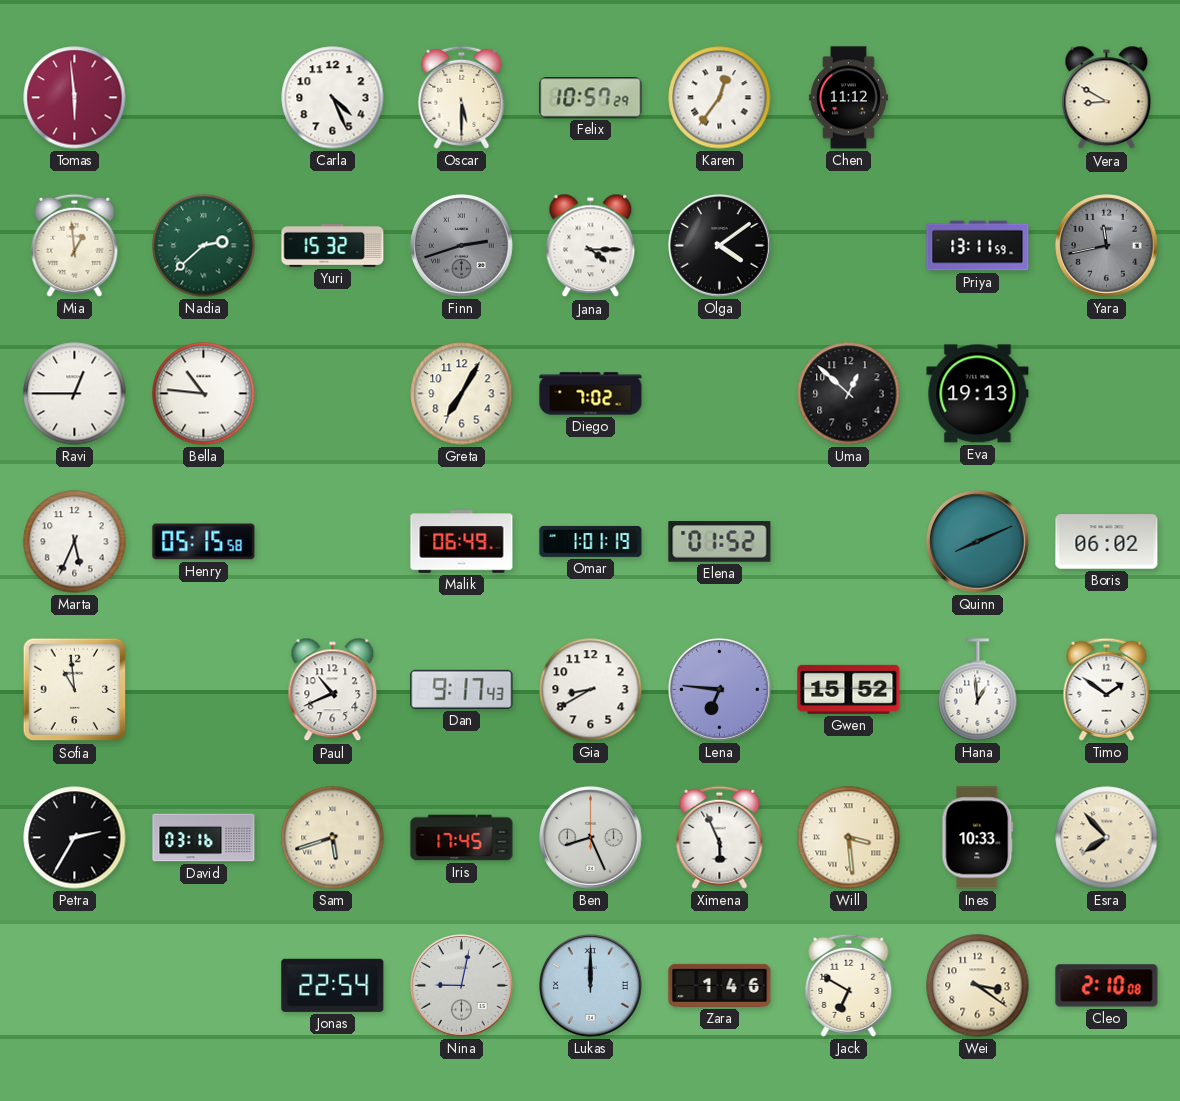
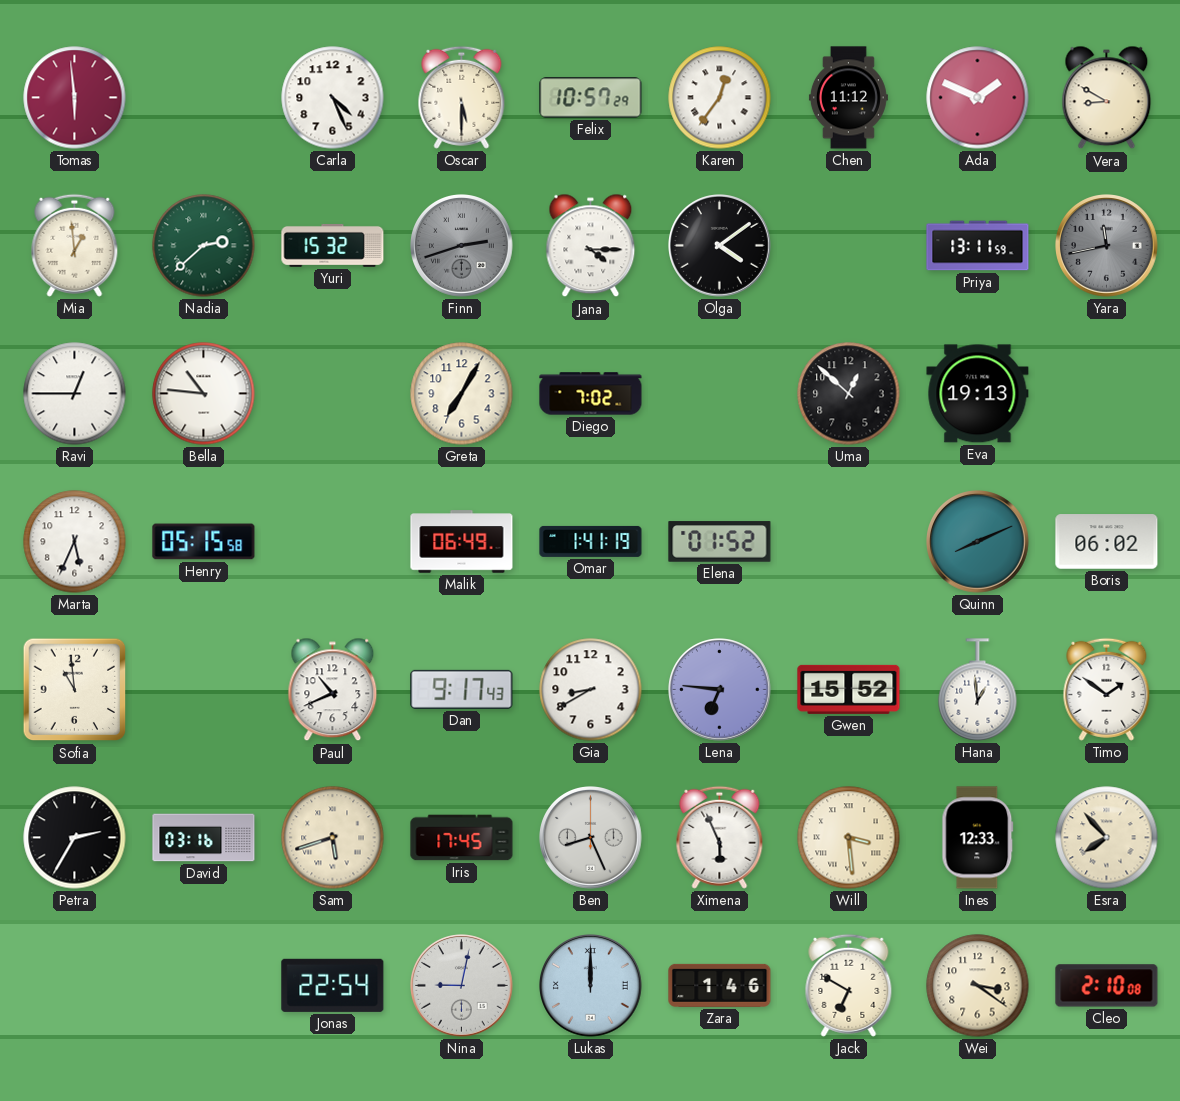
Ada: none -> 1:49 (978, 98)
Omar: 1:01 -> 1:41 (591, 541)
Ines: 10:33 -> 12:33 (978, 838)
